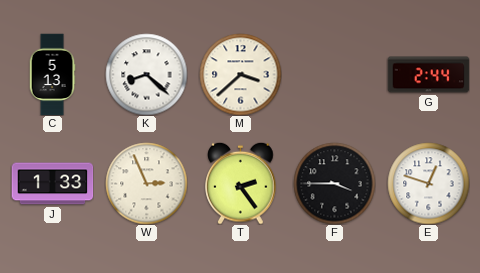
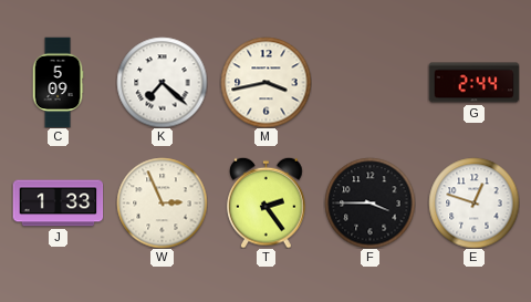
C: 5:13 -> 5:09 (58, 82)
K: 8:22 -> 7:22 (162, 82)
M: 3:38 -> 3:43 (265, 82)
